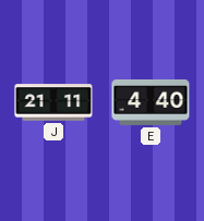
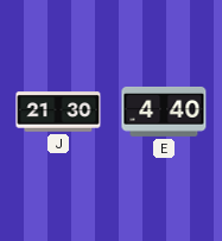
J: 21:11 -> 21:30 (58, 112)
